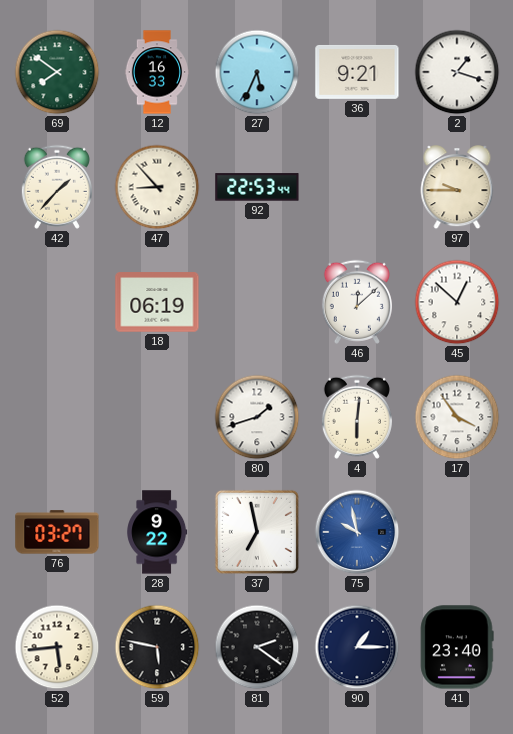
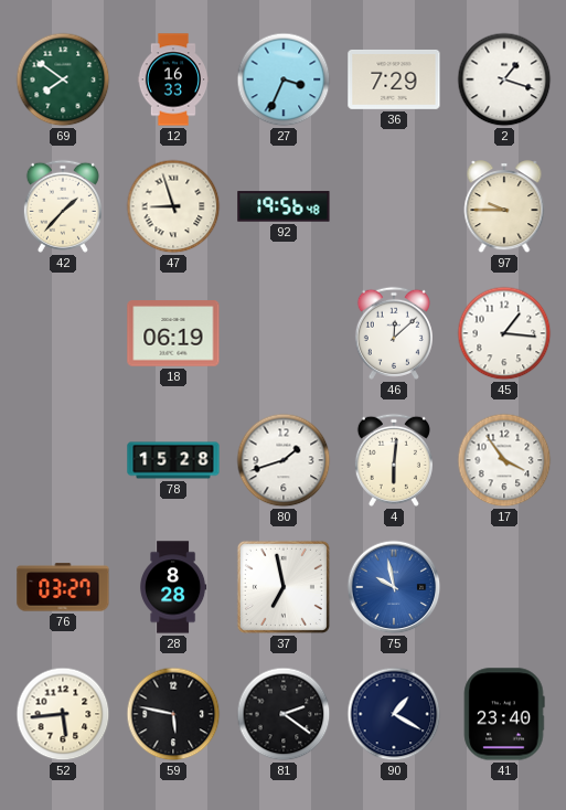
27: 5:34 -> 3:34 (284, 79)
36: 9:21 -> 7:29 (394, 79)
47: 8:53 -> 8:57 (173, 206)
92: 22:53 -> 19:56 (284, 206)
45: 12:52 -> 1:16 (504, 333)
78: none -> 15:28 (173, 460)
28: 9:22 -> 8:28 (174, 587)
90: 1:15 -> 1:20 (394, 714)
